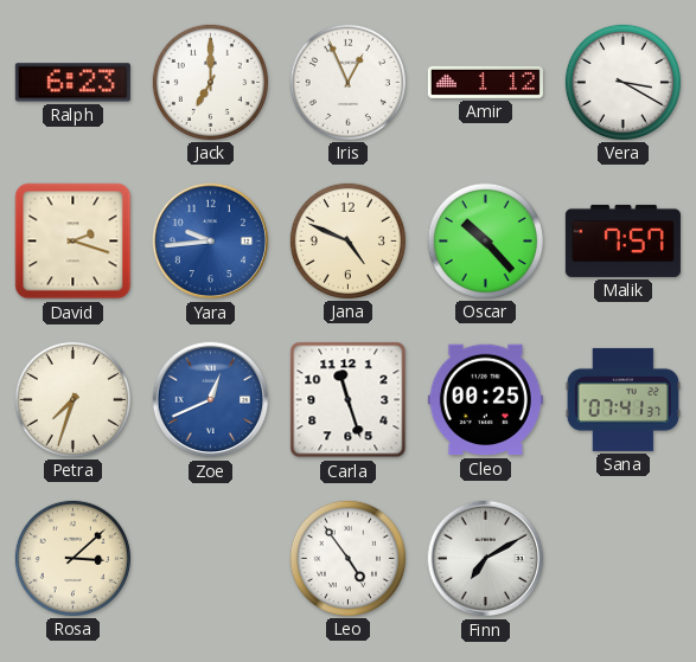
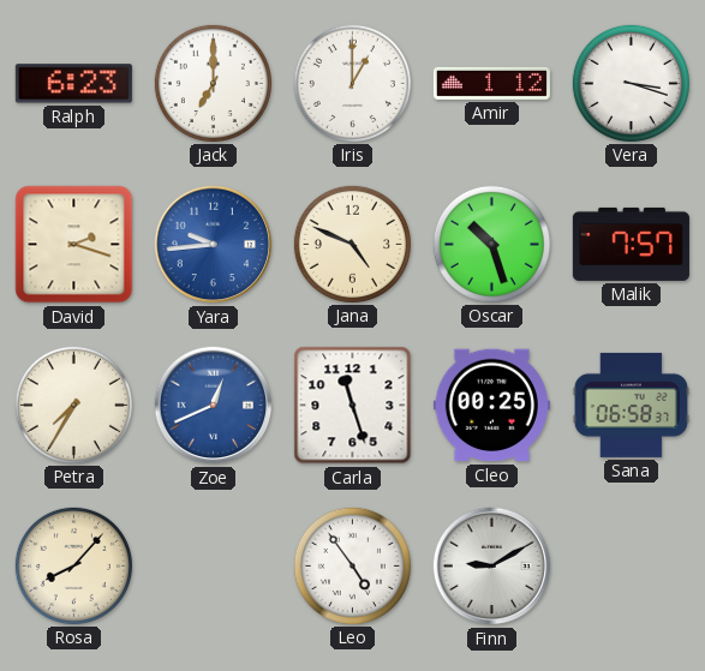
Iris: 12:56 -> 1:00 (352, 83)
Vera: 3:20 -> 3:18 (631, 83)
Oscar: 10:23 -> 10:27 (491, 244)
Petra: 7:33 -> 7:35 (73, 405)
Sana: 07:41 -> 06:58 (631, 405)
Rosa: 3:08 -> 8:07 (73, 565)
Finn: 7:10 -> 9:10 (492, 567)
